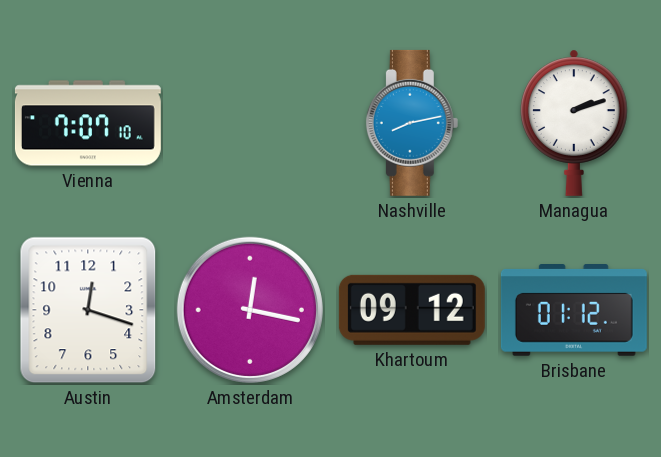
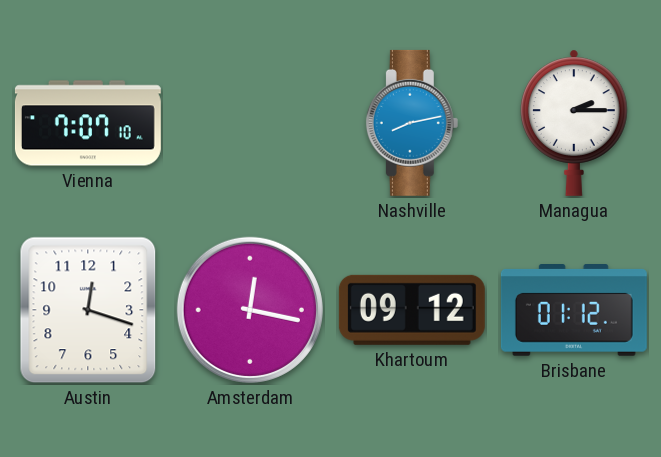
Managua: 2:12 -> 2:15 (575, 123)
